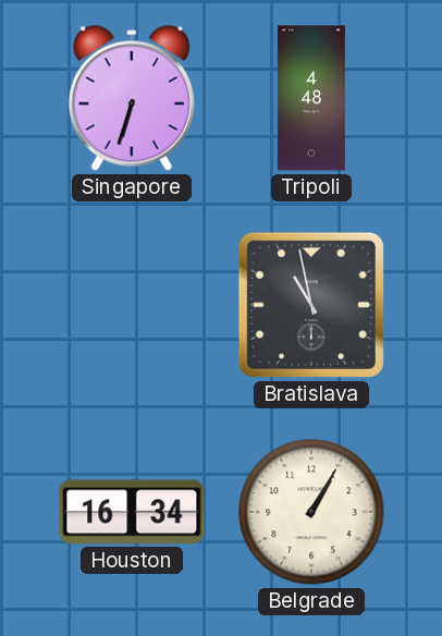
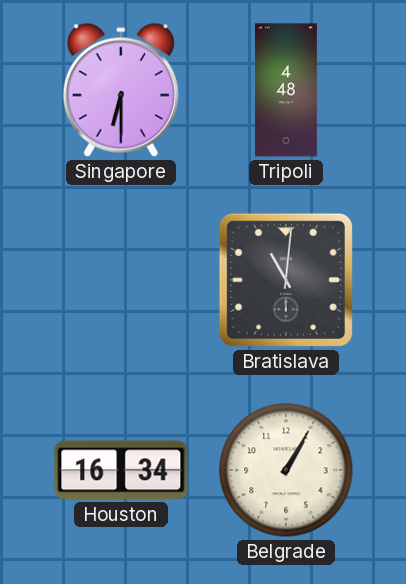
Singapore: 6:33 -> 6:30 (121, 90)
Bratislava: 10:58 -> 11:01 (286, 280)
